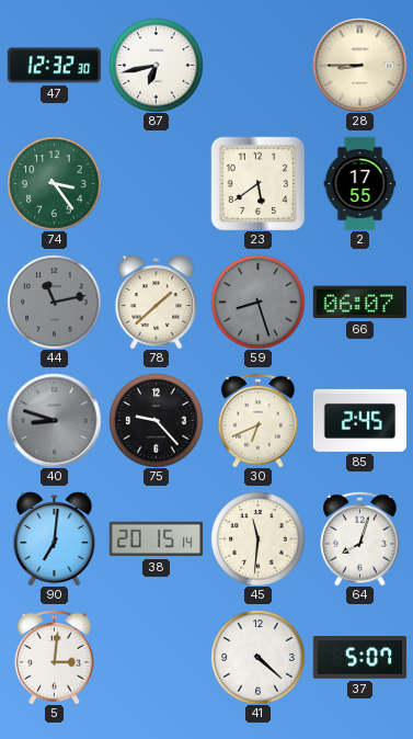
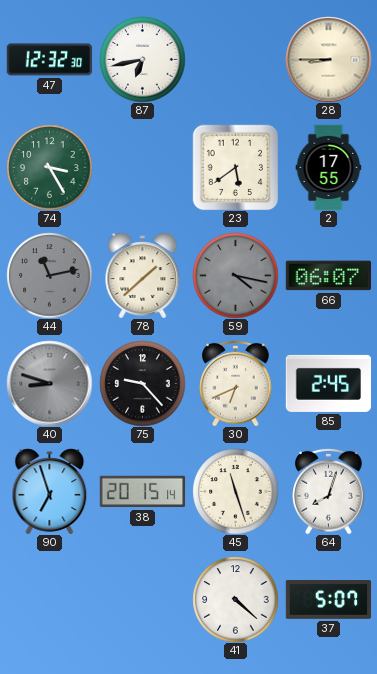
74: 3:24 -> 3:25 (49, 167)
59: 8:27 -> 4:17 (235, 275)
90: 7:01 -> 6:57 (50, 491)
45: 11:31 -> 11:27 (235, 491)
5: 3:01 -> none (55, 657)
